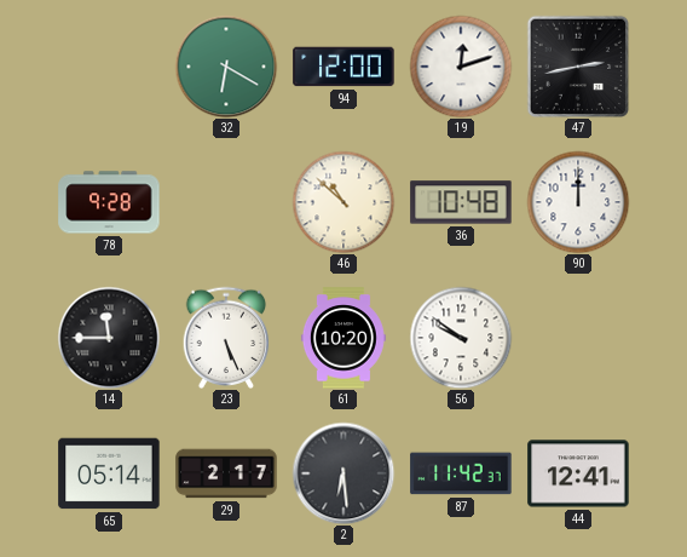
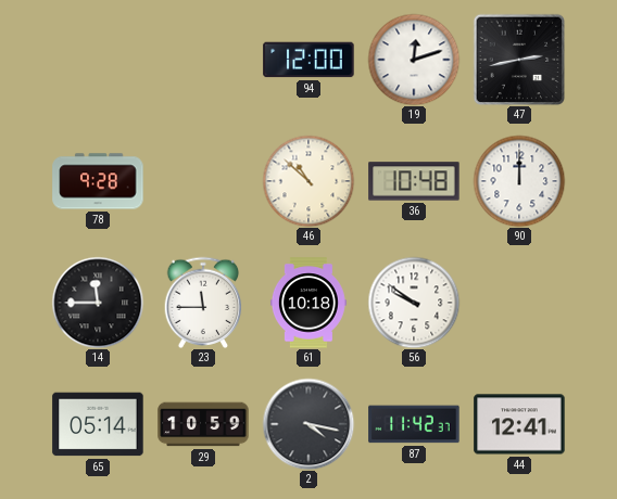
32: 6:20 -> none (226, 67)
23: 5:26 -> 11:45 (203, 302)
61: 10:20 -> 10:18 (308, 303)
29: 2:17 -> 10:59 (203, 424)
2: 6:29 -> 4:17 (308, 424)
